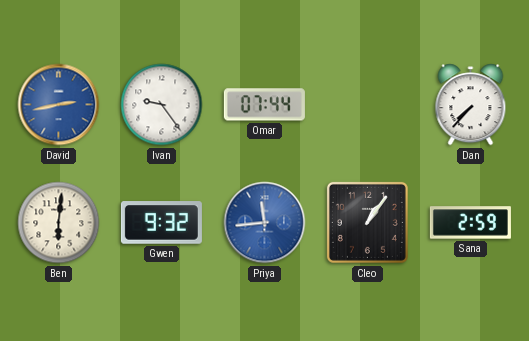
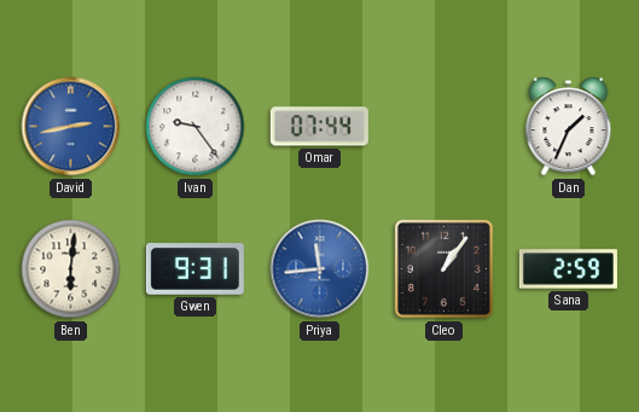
Dan: 7:37 -> 1:34 (569, 127)
Gwen: 9:32 -> 9:31 (194, 269)
